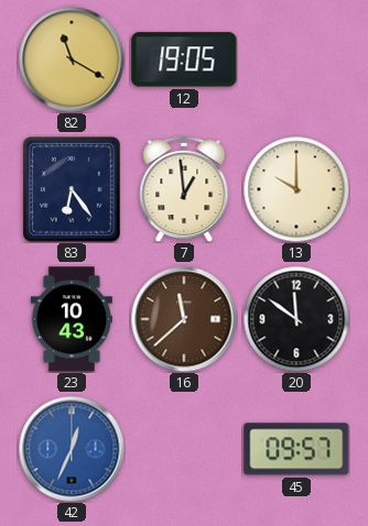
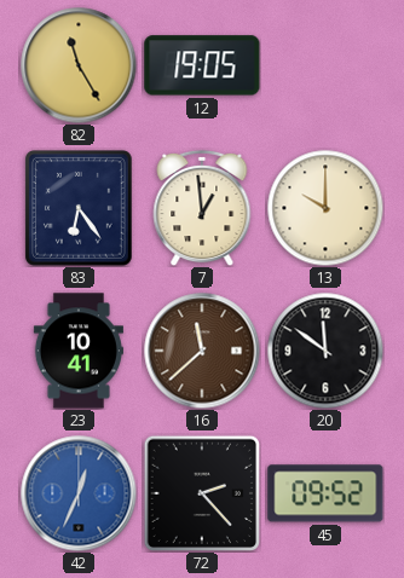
82: 11:20 -> 11:25 (79, 65)
23: 10:43 -> 10:41 (79, 351)
72: none -> 2:23 (201, 492)
45: 09:57 -> 09:52 (325, 493)
